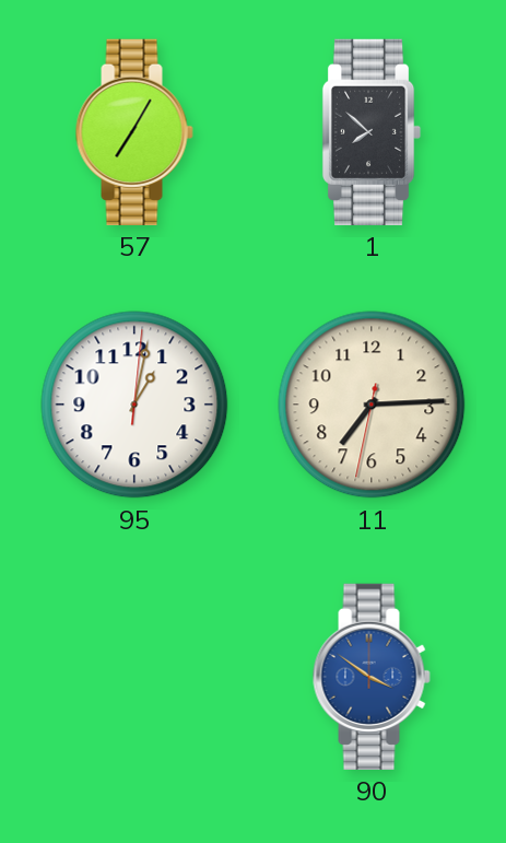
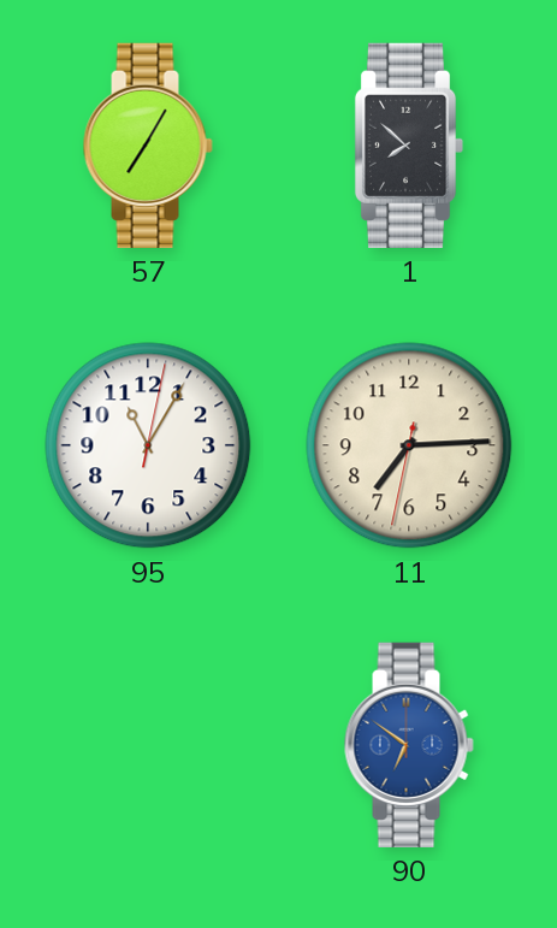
95: 1:02 -> 11:05 (148, 445)
90: 3:51 -> 6:51 (409, 745)
